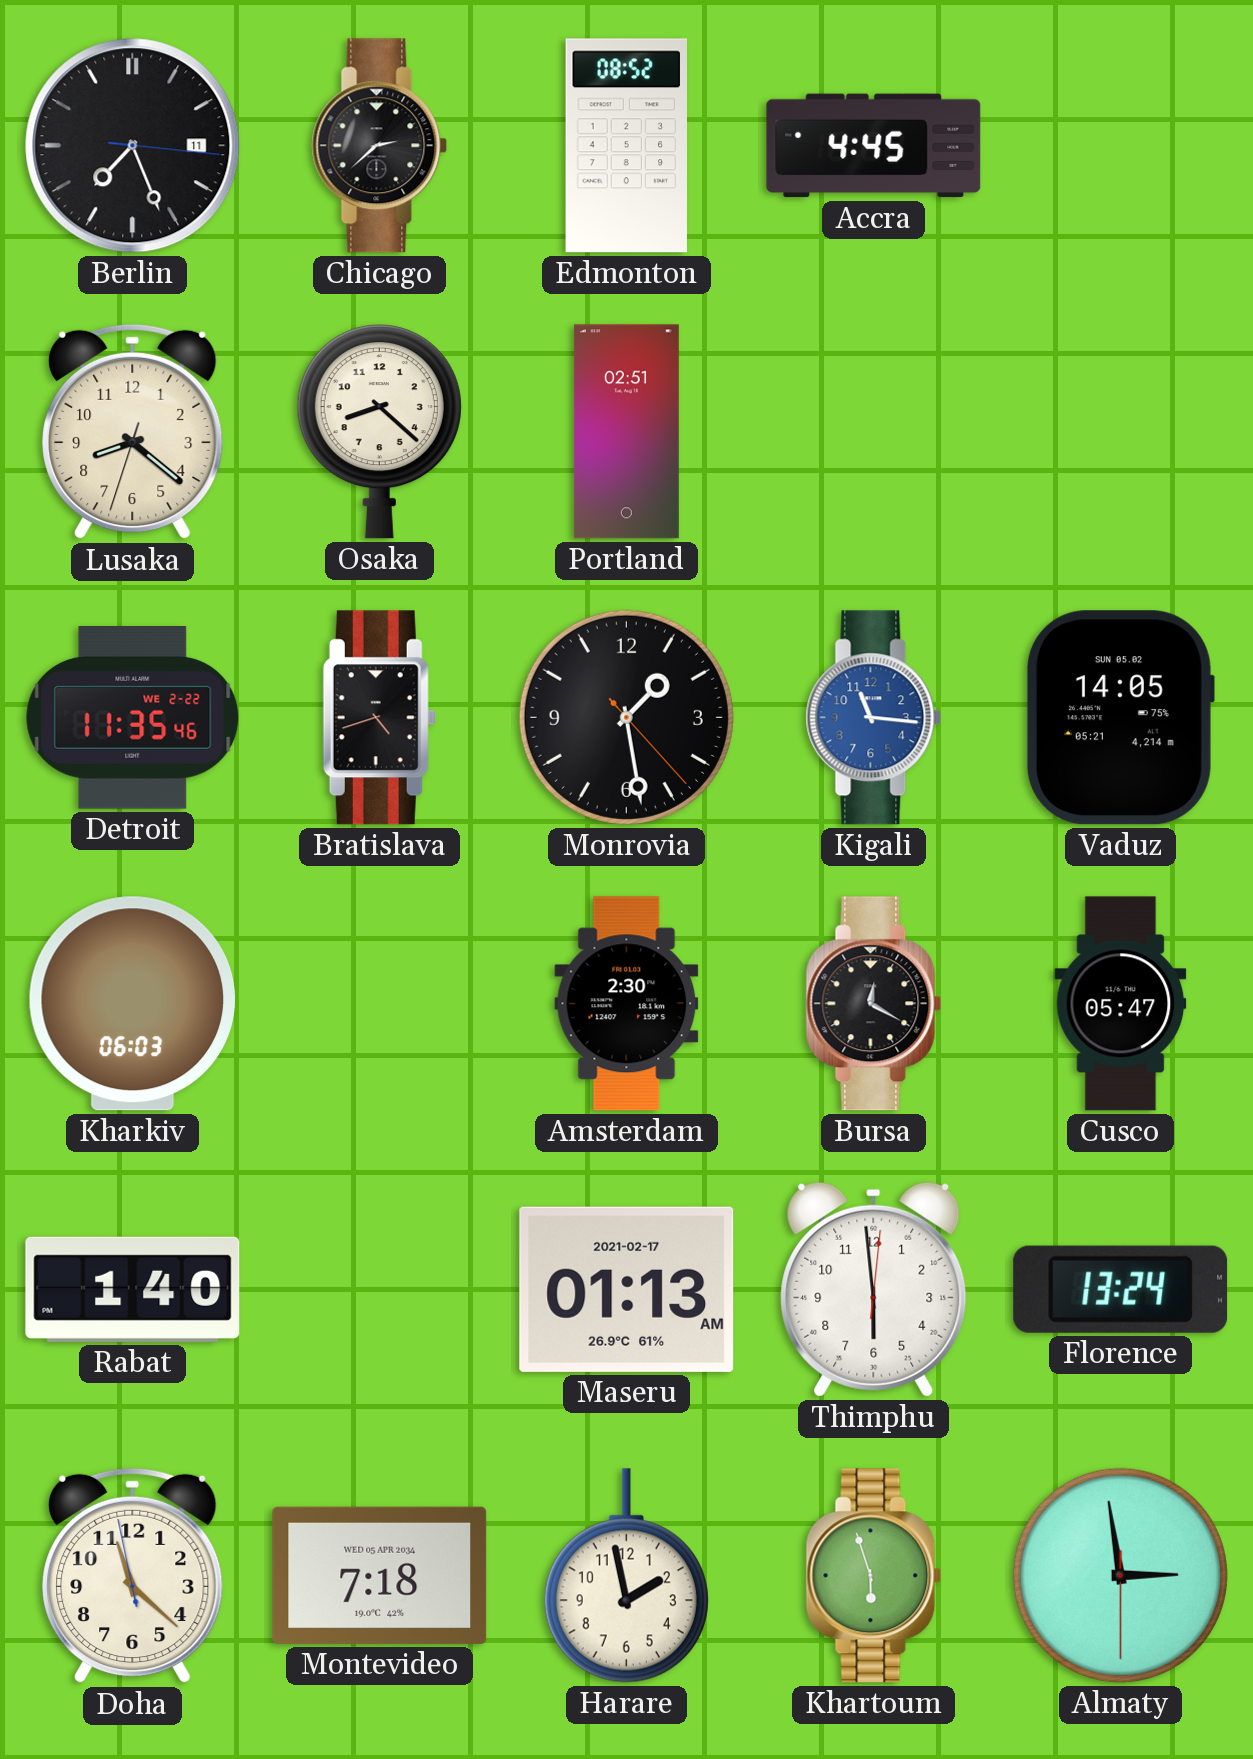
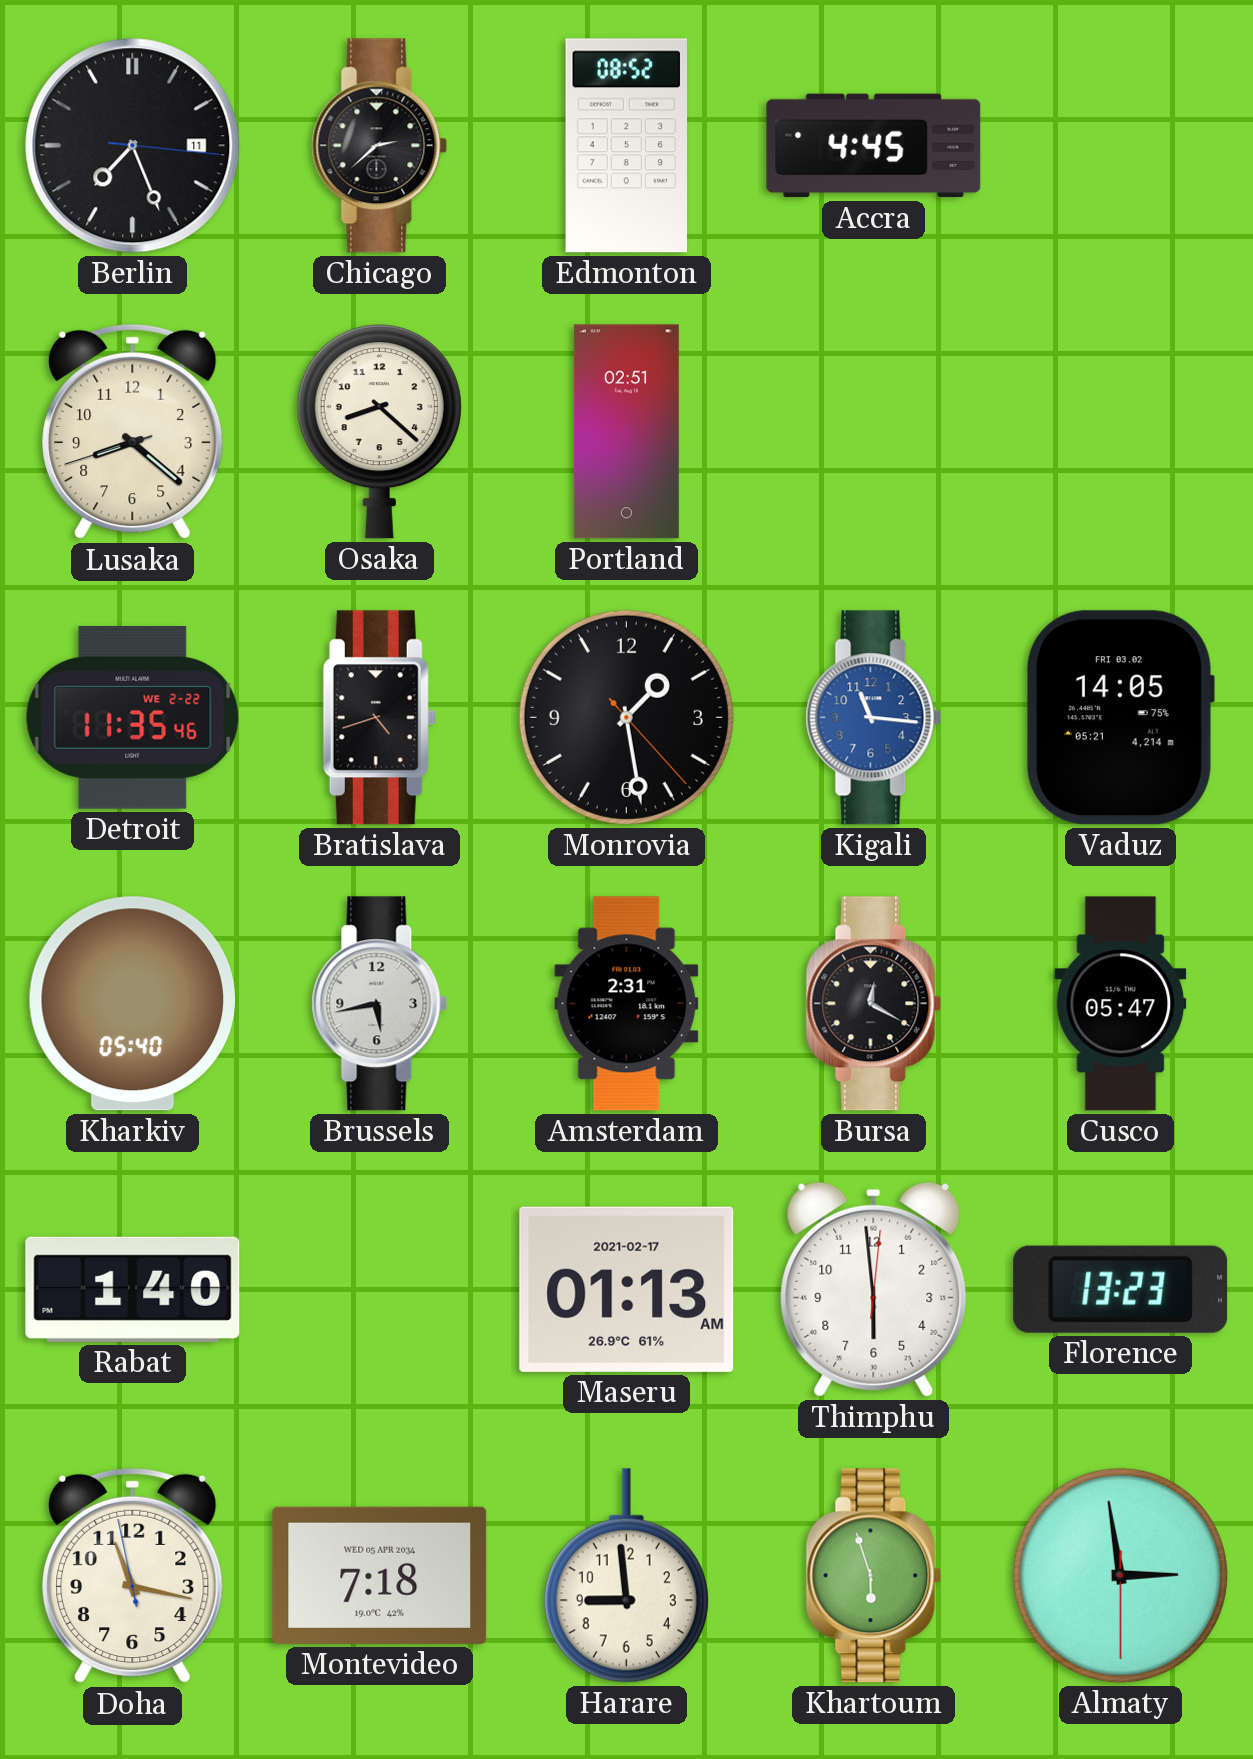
Lusaka: 8:21:33 -> 8:21:42 (133, 432)
Vaduz date: SUN 05.02 -> FRI 03.02 (1120, 718)
Kharkiv: 06:03 -> 05:40 (132, 1004)
Brussels: none -> 5:43 (380, 1004)
Amsterdam: 2:30 -> 2:31 (627, 1004)
Florence: 13:24 -> 13:23 (1121, 1289)
Doha: 11:21 -> 11:16 (133, 1576)
Harare: 1:58 -> 8:59 (626, 1576)
